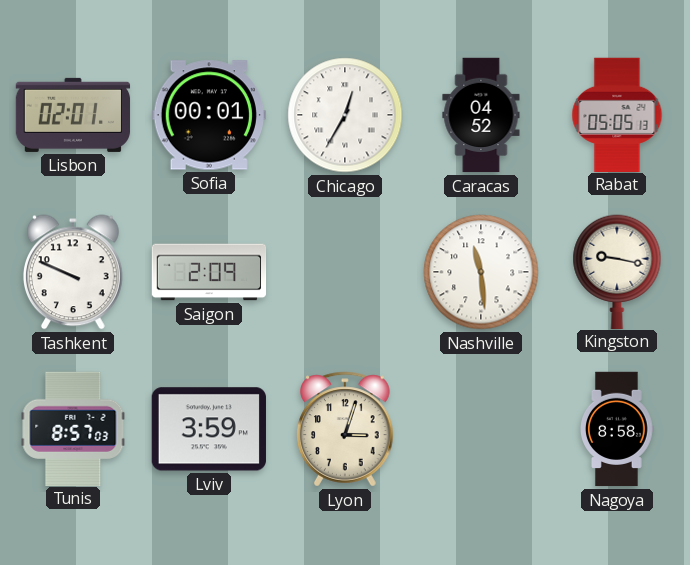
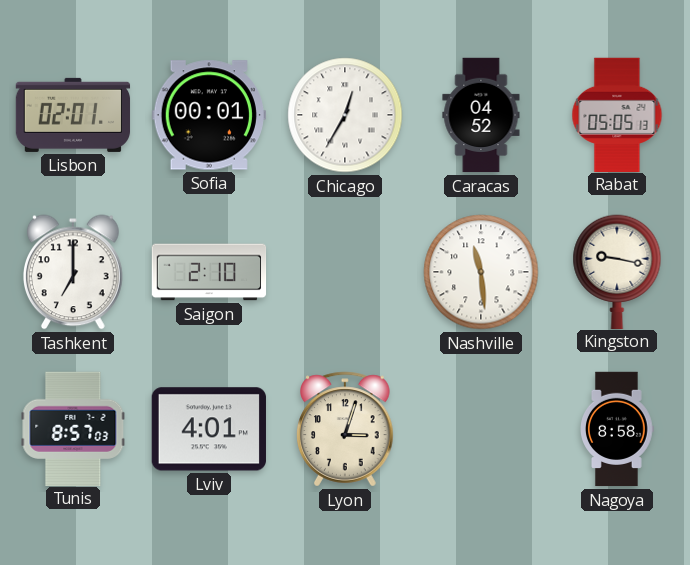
Tashkent: 9:49 -> 7:00 (73, 272)
Saigon: 2:09 -> 2:10 (209, 272)
Lviv: 3:59 -> 4:01 (209, 429)
